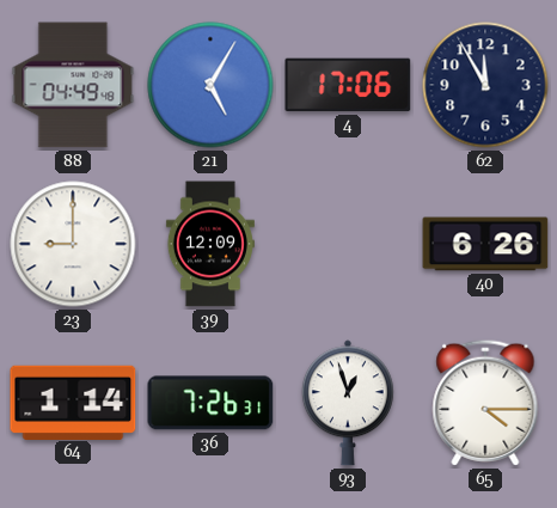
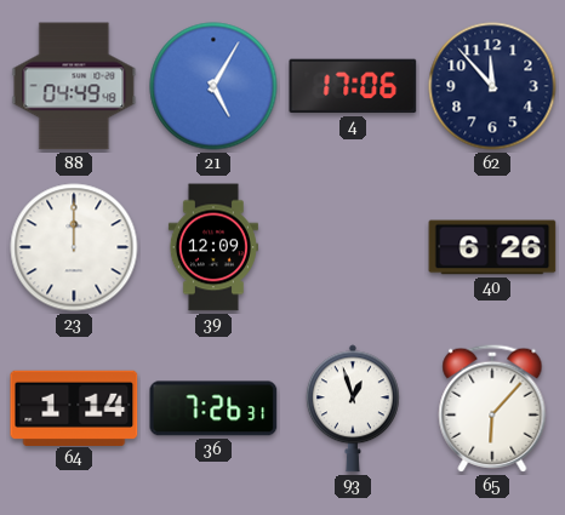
62: 11:55 -> 11:53 (492, 86)
23: 9:00 -> 12:00 (74, 247)
65: 4:15 -> 6:07 (492, 408)
